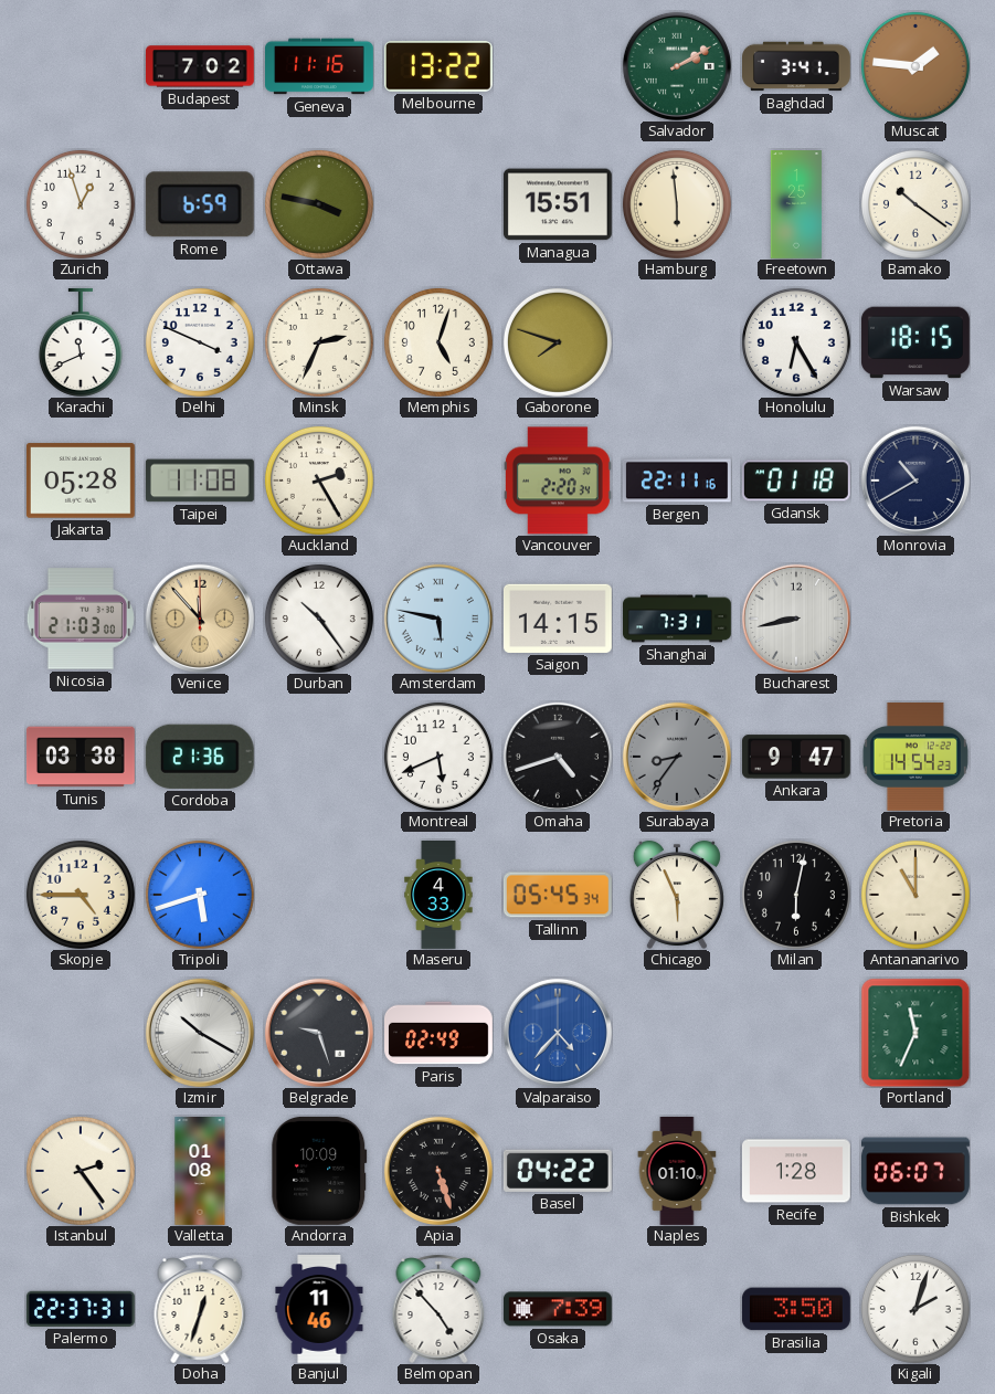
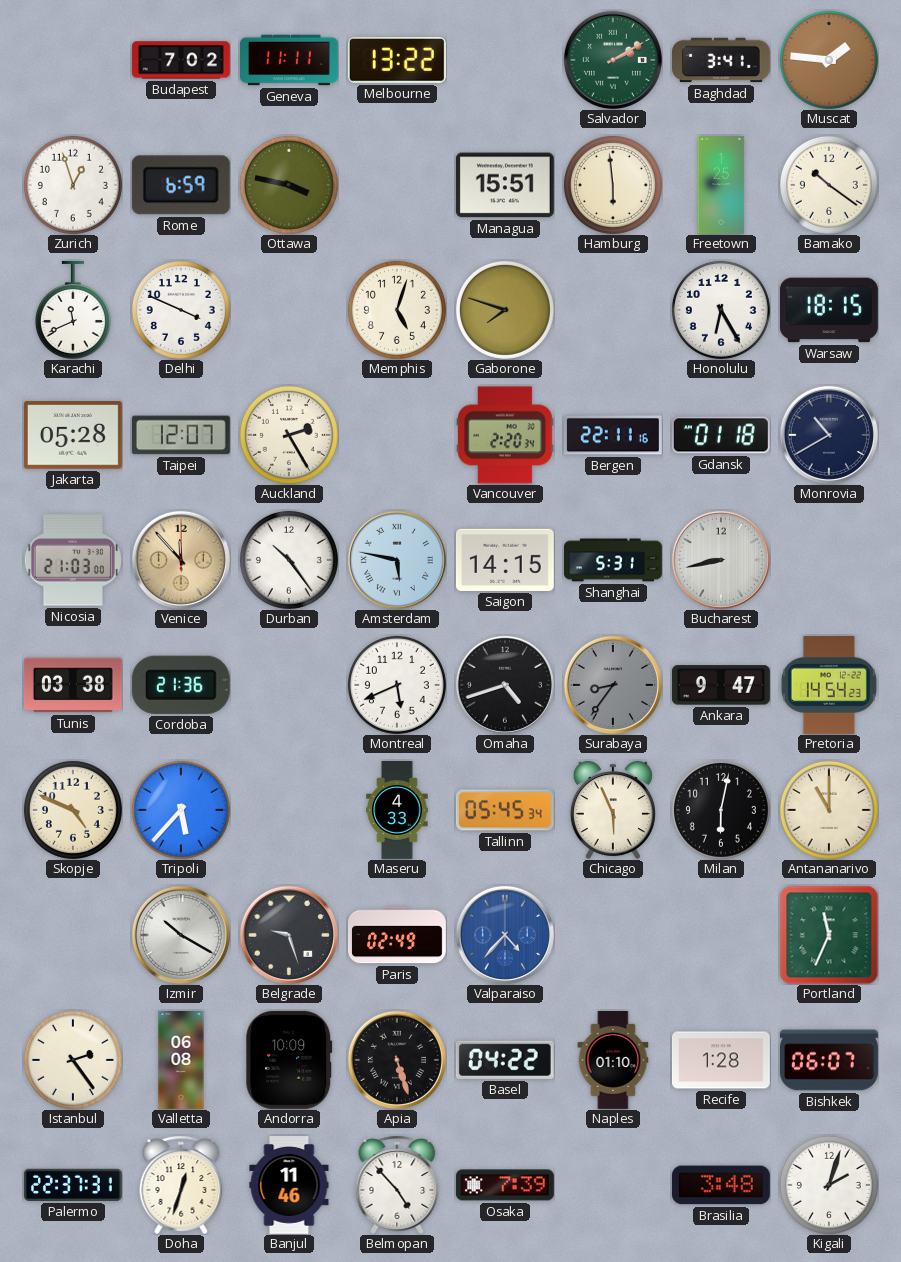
Geneva: 11:16 -> 11:11 (290, 60)
Minsk: 2:34 -> none (319, 342)
Taipei: 11:08 -> 12:07 (181, 435)
Shanghai: 7:31 -> 5:31 (614, 560)
Skopje: 4:45 -> 4:49 (73, 810)
Tripoli: 5:42 -> 5:37 (181, 810)
Valletta: 01:08 -> 06:08 (181, 1061)
Brasilia: 3:50 -> 3:48 (721, 1185)
